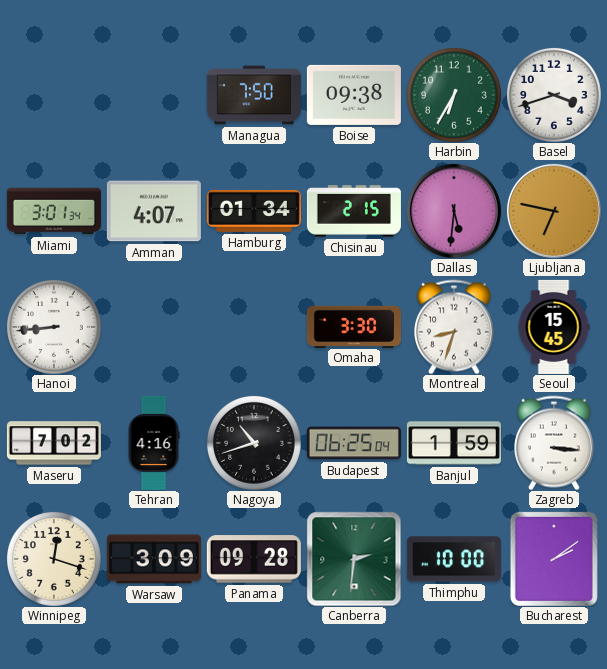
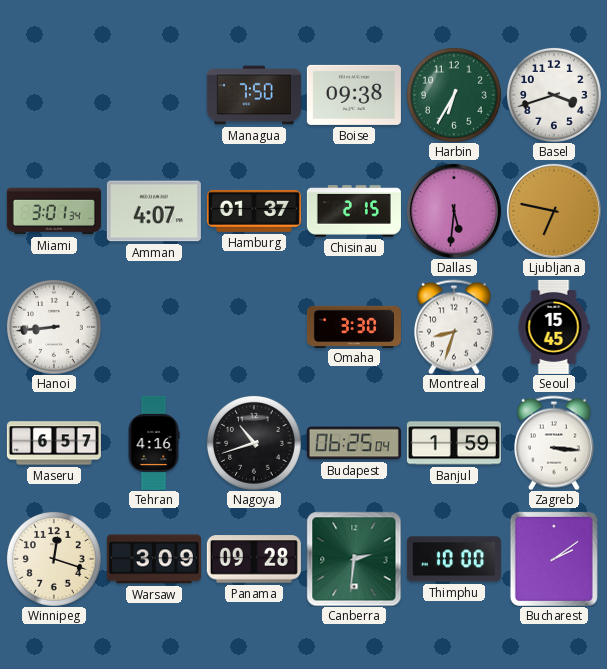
Hamburg: 01:34 -> 01:37 (254, 211)
Maseru: 7:02 -> 6:57 (54, 443)
